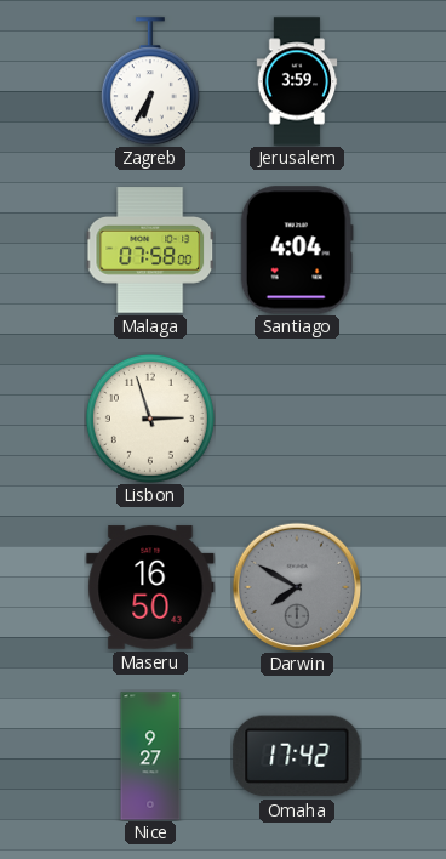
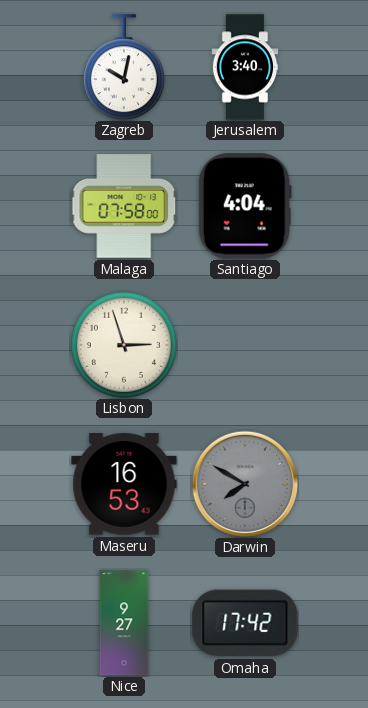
Zagreb: 6:35 -> 10:02 (124, 67)
Jerusalem: 3:59 -> 3:40 (245, 67)
Maseru: 16:50 -> 16:53 (124, 484)
